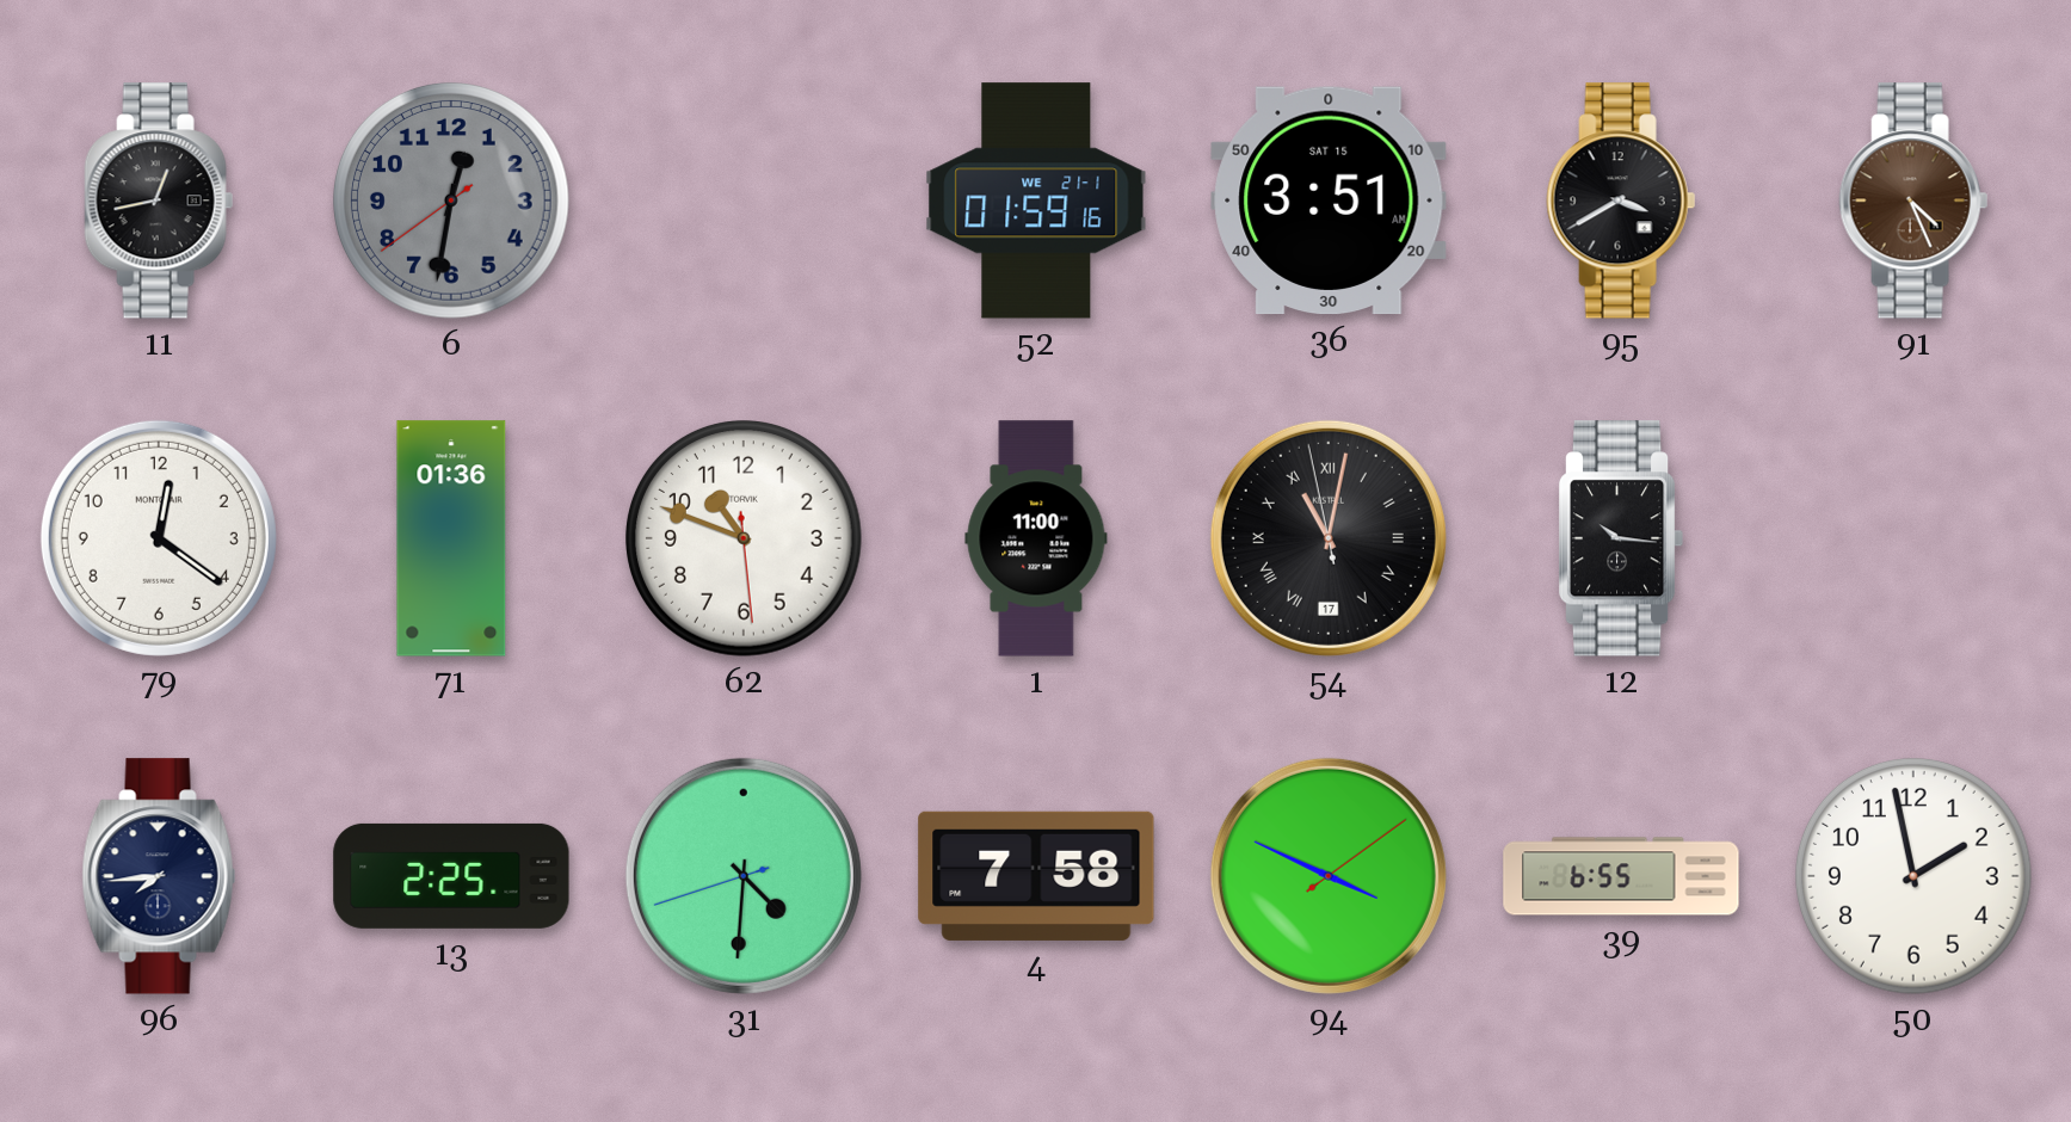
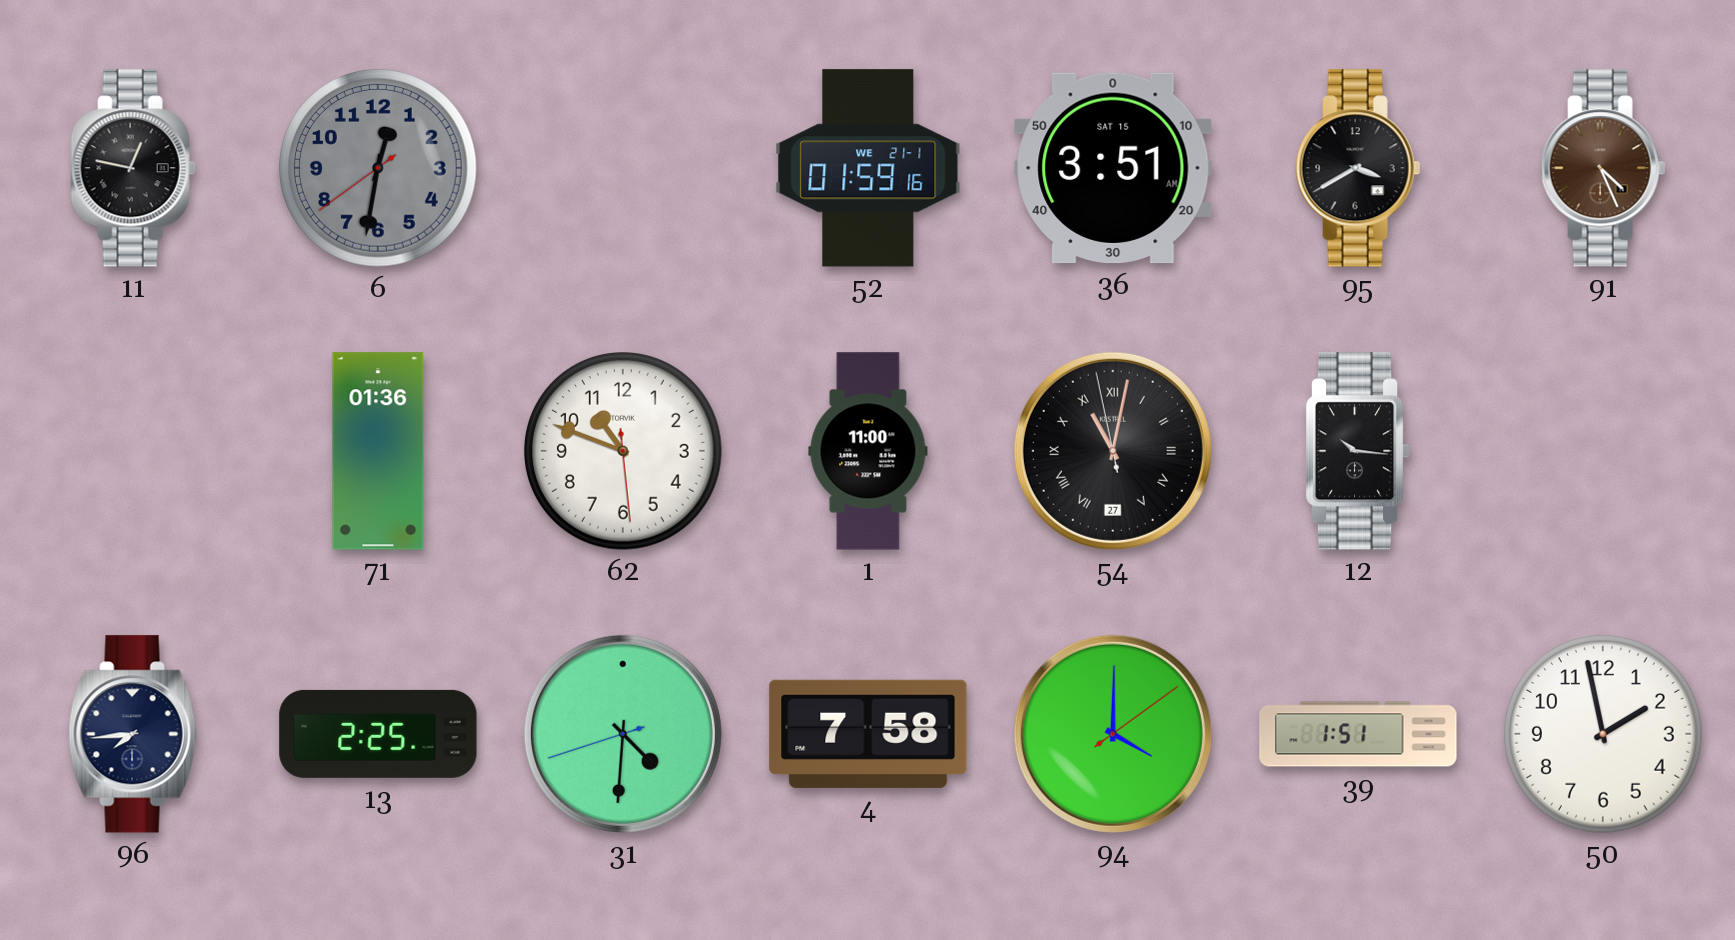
11: 12:43 -> 12:47 (133, 168)
79: 12:21 -> none (159, 538)
54 date: 17 -> 27 (1113, 451)
94: 3:49 -> 4:00 (1113, 734)
39: 6:55 -> 1:51 (1358, 734)
